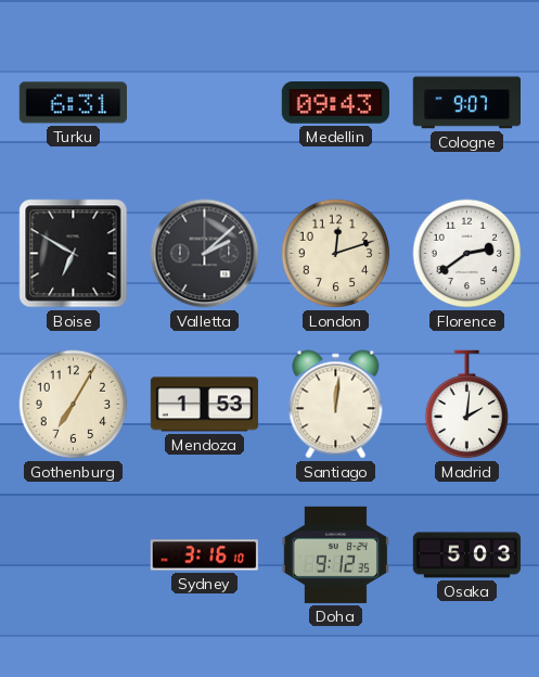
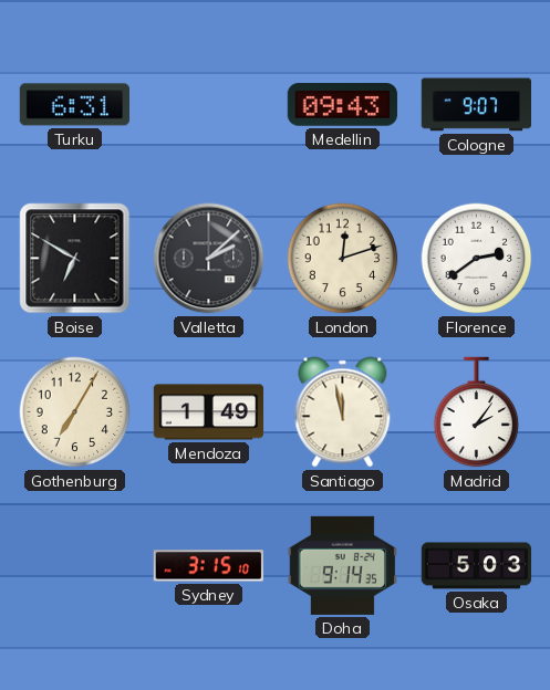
Mendoza: 1:53 -> 1:49 (209, 412)
Santiago: 12:01 -> 11:58 (343, 412)
Madrid: 2:01 -> 2:06 (477, 412)
Sydney: 3:16 -> 3:15 (208, 566)
Doha: 9:12 -> 9:14 (342, 565)
